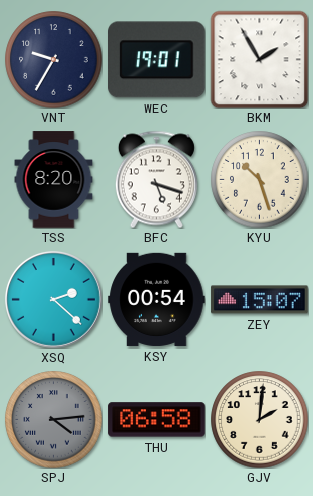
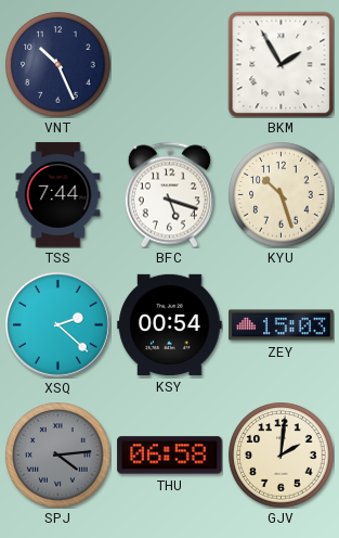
VNT: 9:35 -> 10:26 (58, 65)
WEC: 19:01 -> none (157, 60)
TSS: 8:20 -> 7:44 (58, 195)
ZEY: 15:07 -> 15:03 (282, 325)
